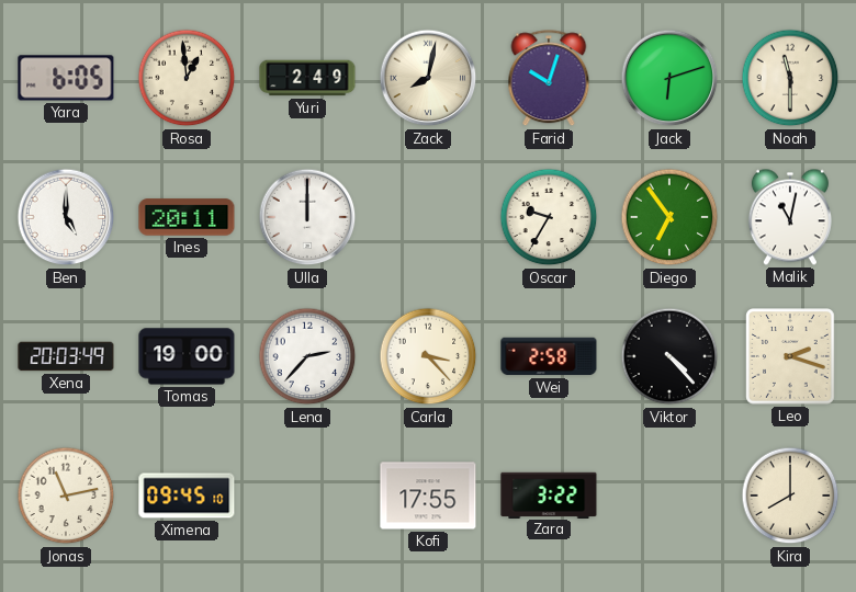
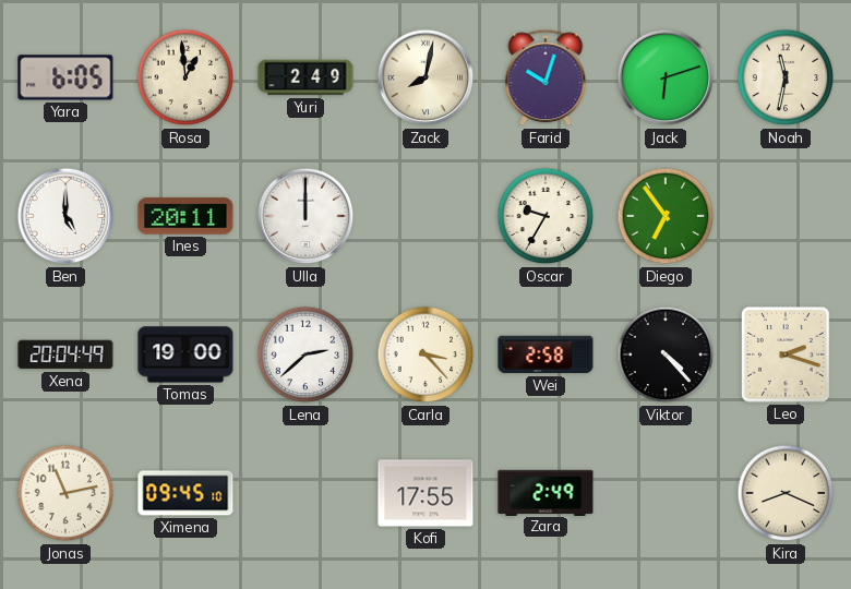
Noah: 11:30 -> 11:32 (786, 77)
Malik: 11:02 -> none (790, 217)
Xena: 20:03 -> 20:04 (65, 354)
Lena: 2:37 -> 2:38 (305, 354)
Zara: 3:22 -> 2:49 (546, 492)
Kira: 8:00 -> 8:19 (786, 493)
